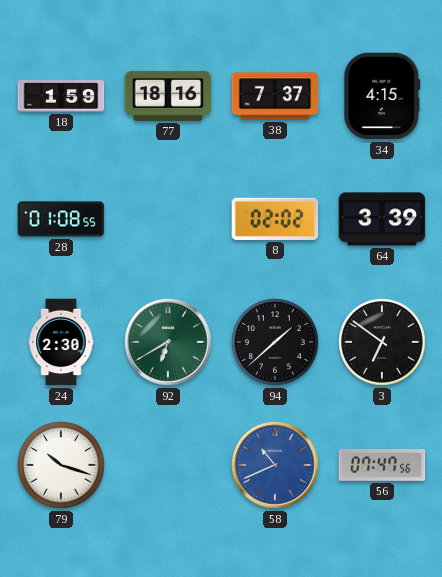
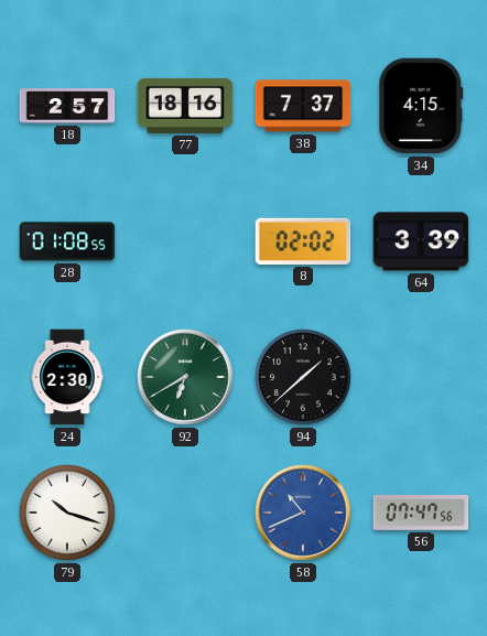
18: 1:59 -> 2:57 (67, 106)
3: 6:51 -> none (382, 342)
